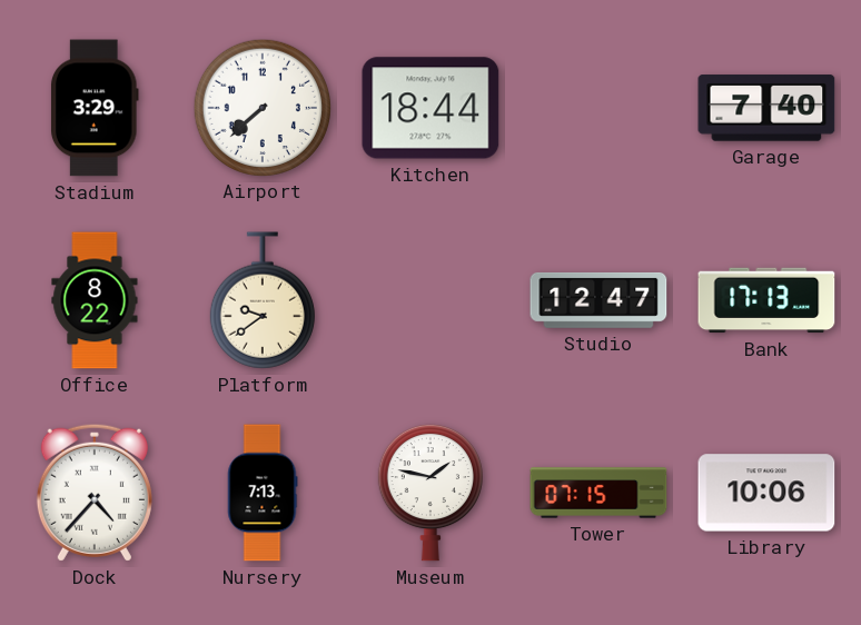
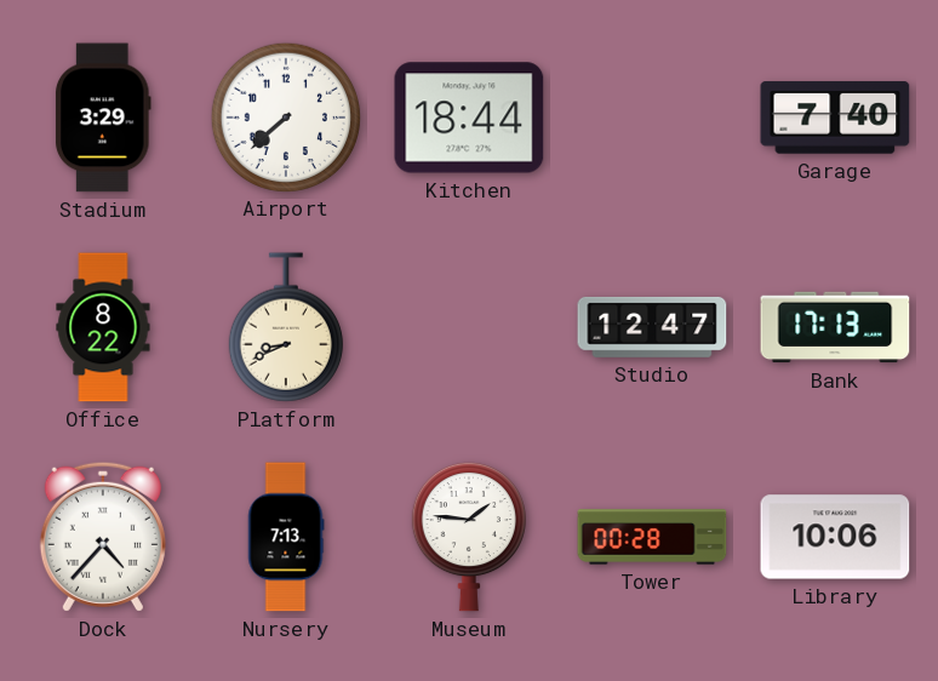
Platform: 9:39 -> 8:41 (286, 327)
Museum: 1:47 -> 1:46 (469, 537)
Tower: 07:15 -> 00:28 (652, 537)
